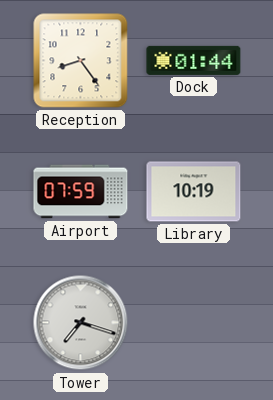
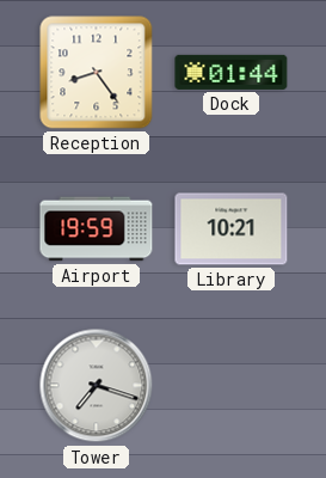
Airport: 07:59 -> 19:59 (97, 229)
Library: 10:19 -> 10:21 (232, 229)
